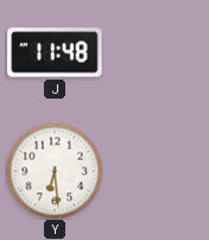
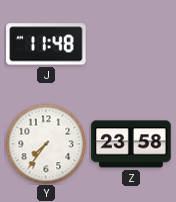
Y: 6:29 -> 7:36 (46, 144)
Z: none -> 23:58 (131, 144)
